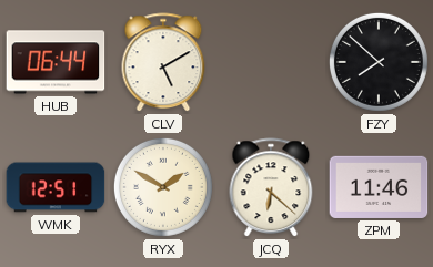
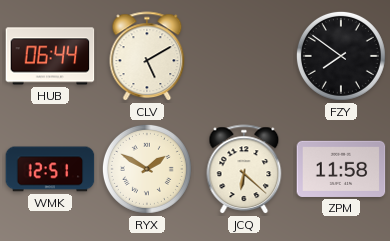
FZY: 7:52 -> 7:51 (341, 56)
ZPM: 11:46 -> 11:58 (341, 169)
